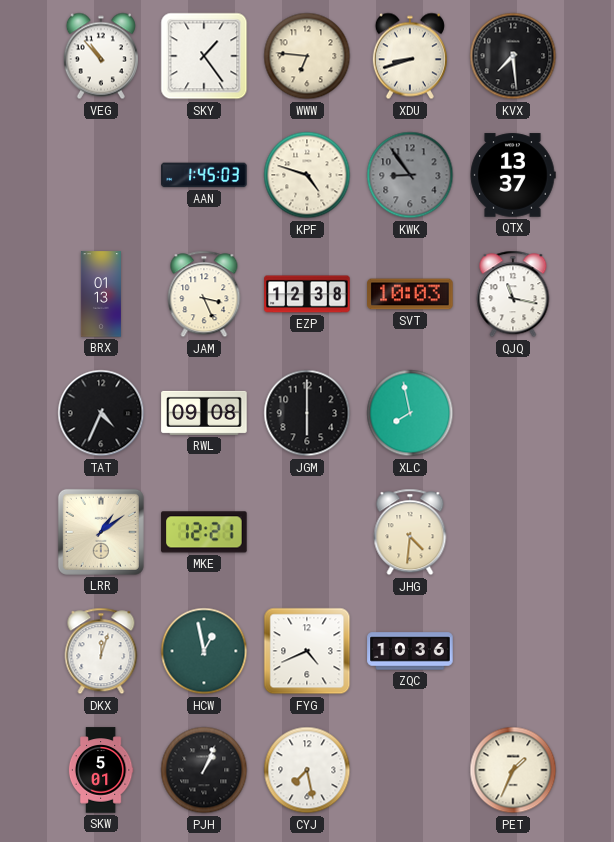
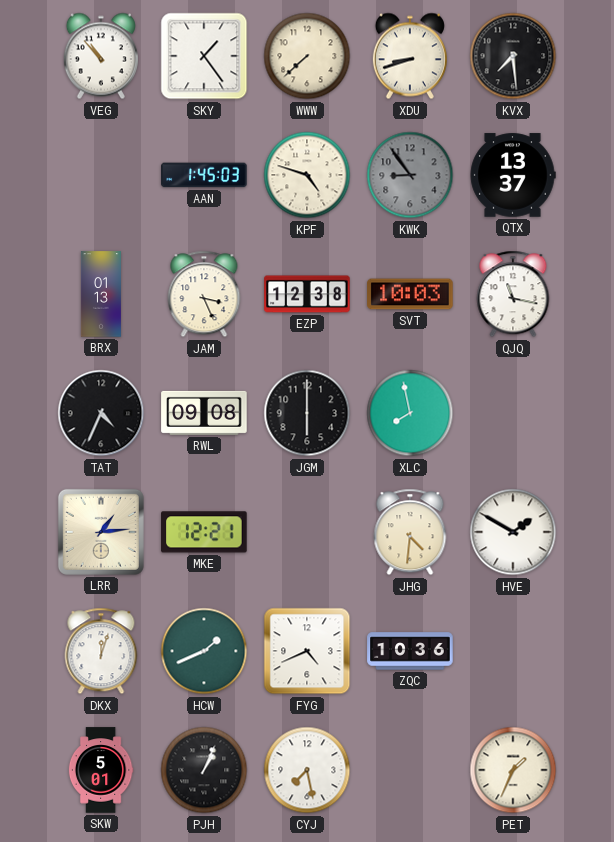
WWW: 6:46 -> 7:38 (307, 56)
LRR: 1:09 -> 1:14 (101, 532)
HVE: none -> 1:50 (513, 532)
HCW: 12:58 -> 1:41 (204, 651)
